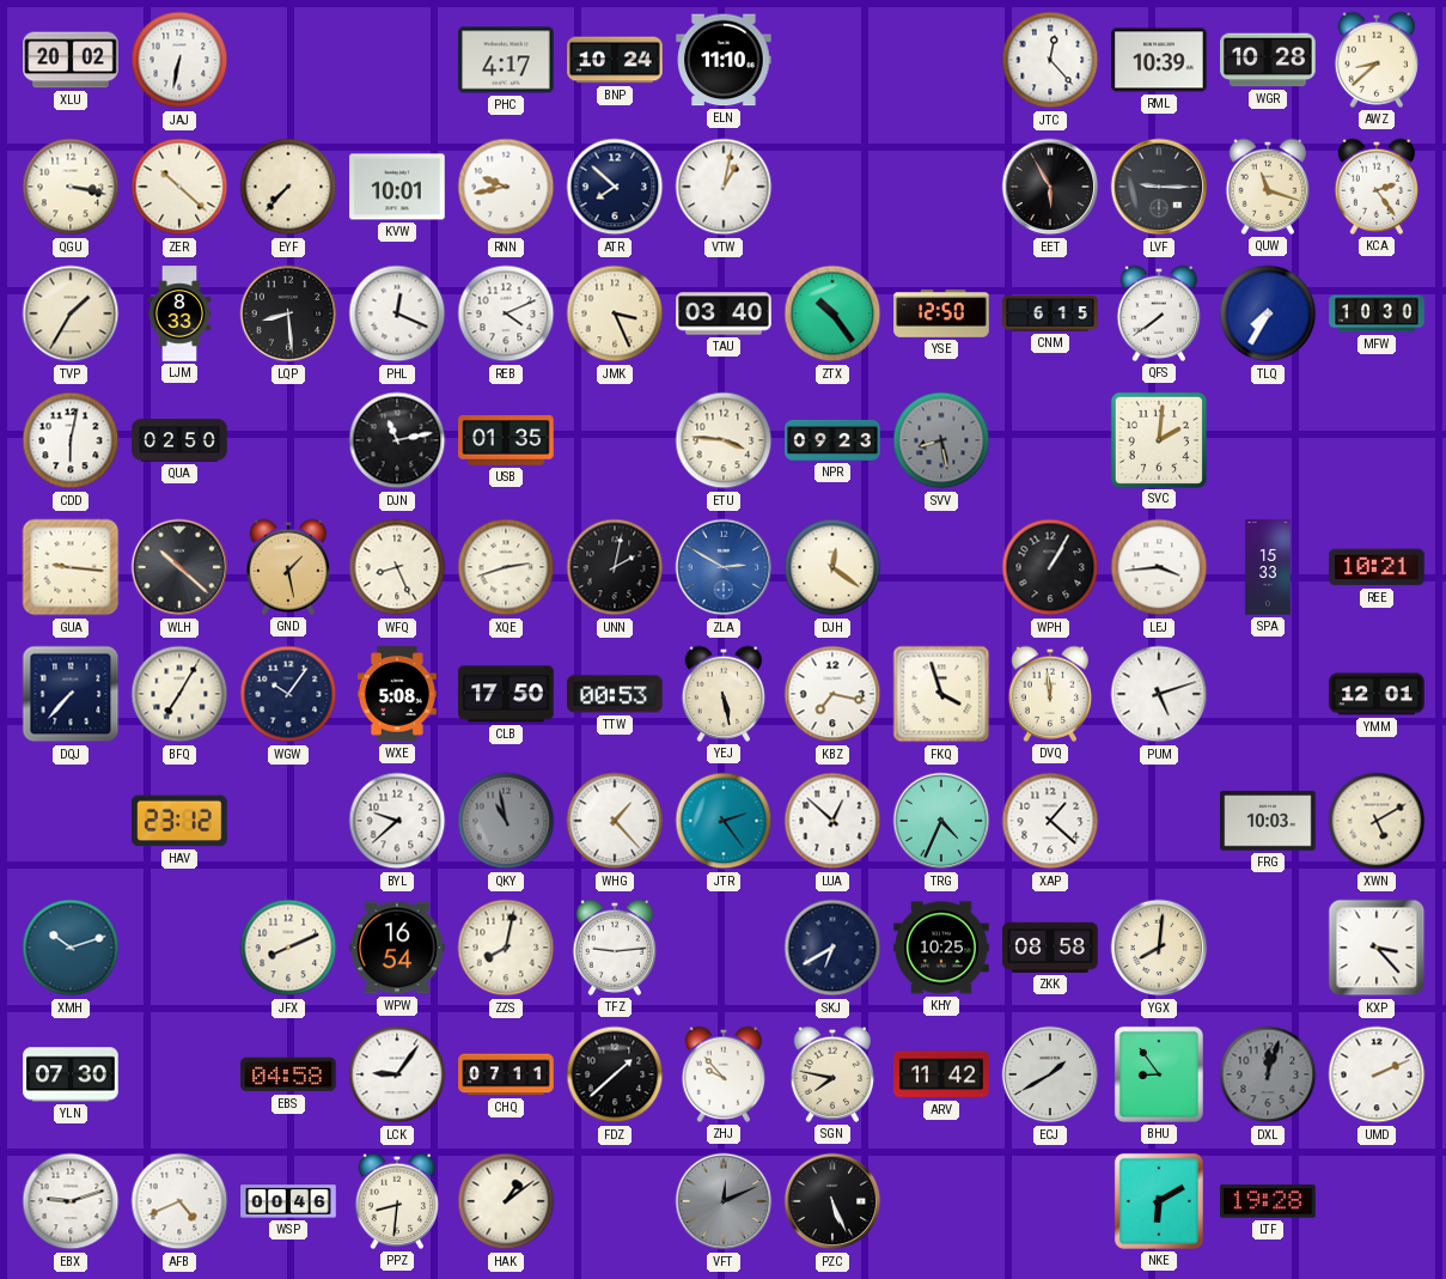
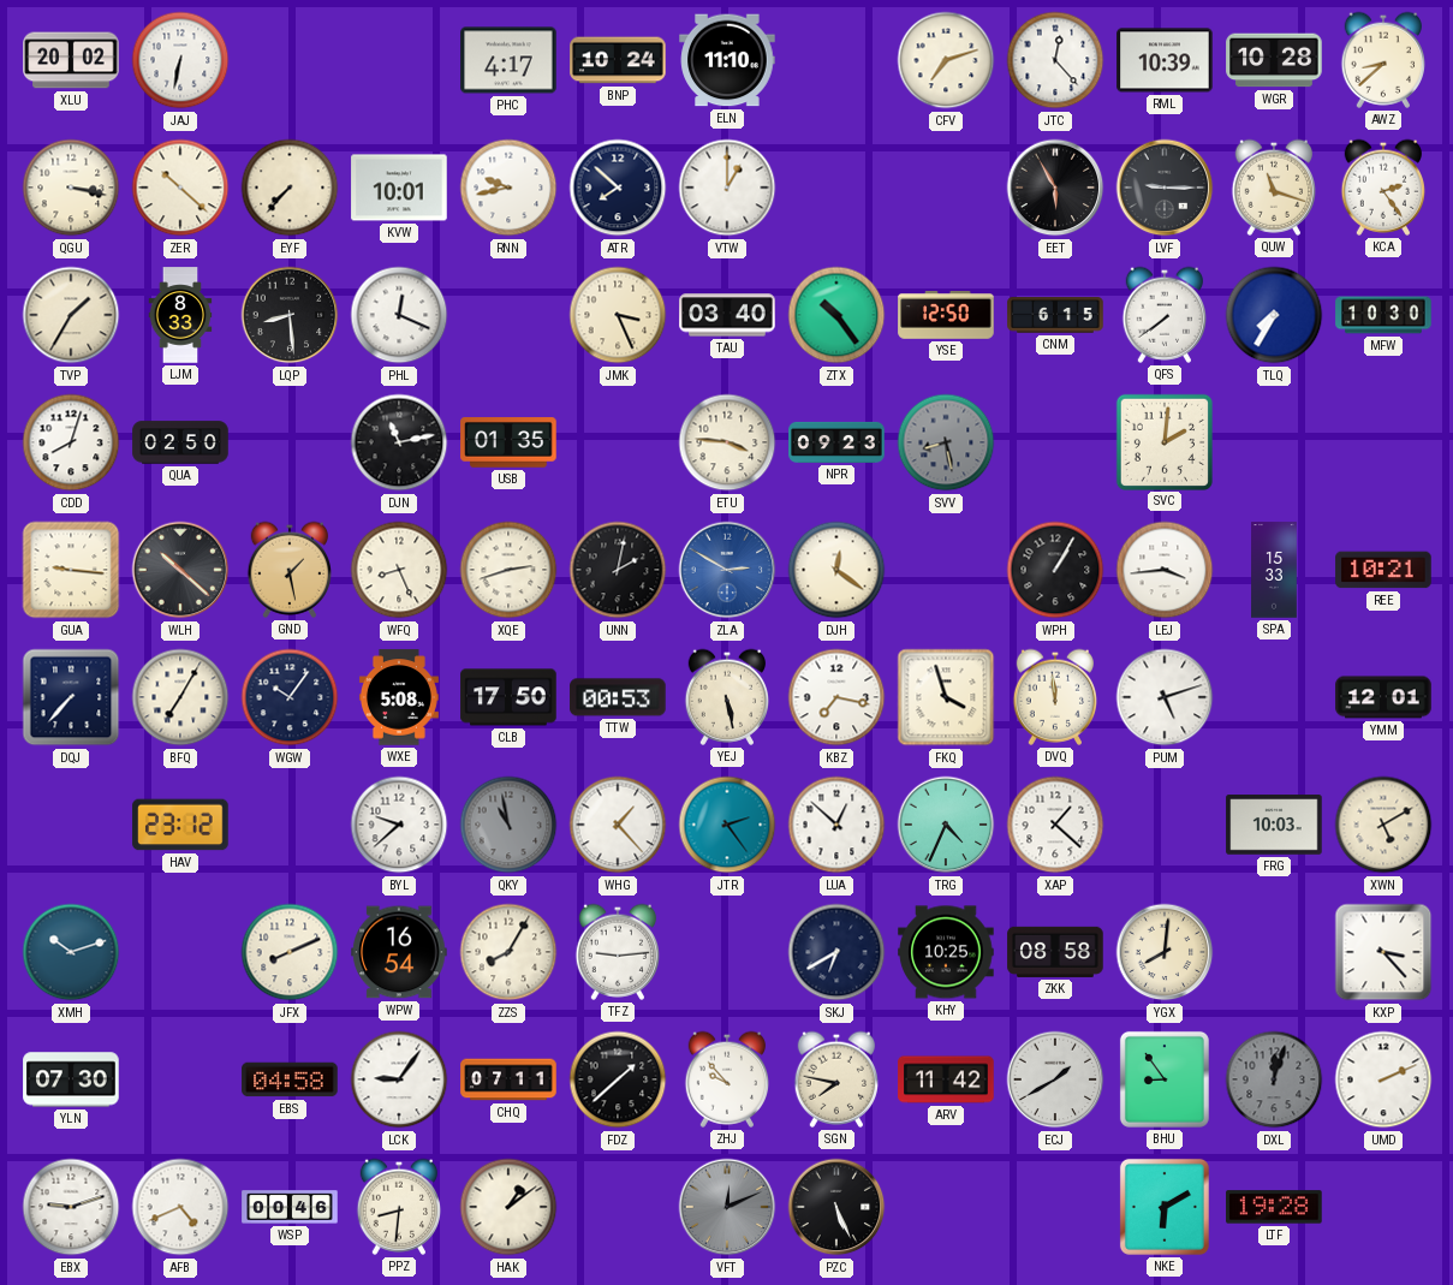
CFV: none -> 7:12 (946, 60)
VTW: 1:02 -> 1:00 (727, 188)
REB: 4:11 -> none (506, 313)
CDD: 6:02 -> 8:03 (71, 442)
ZZS: 8:02 -> 8:05 (508, 952)
